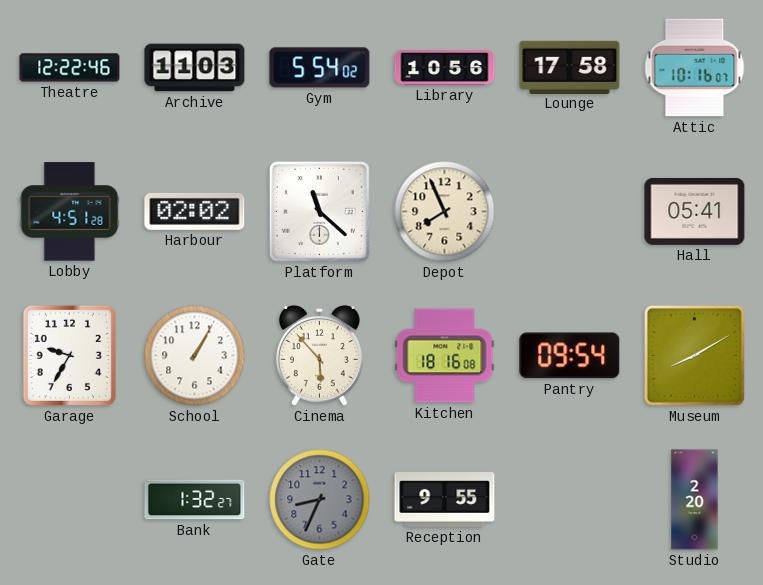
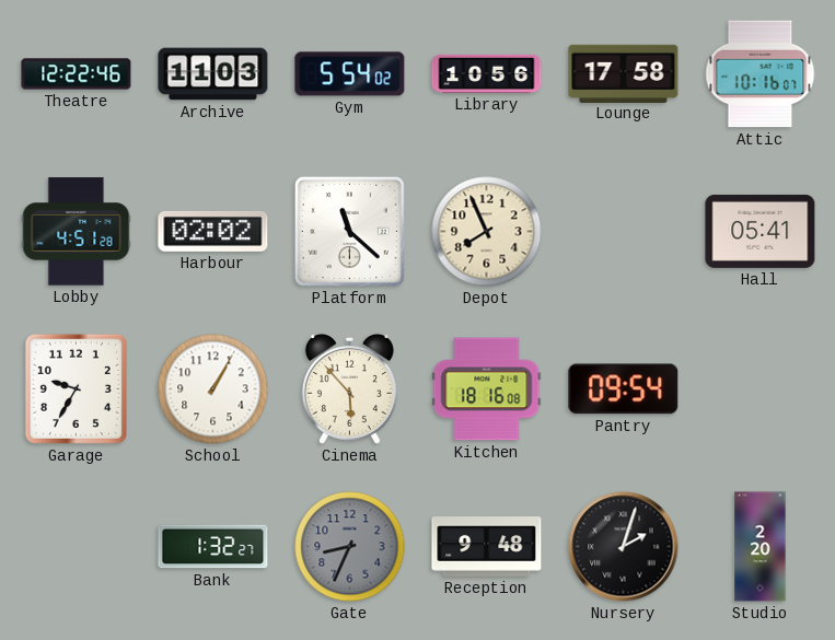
Museum: 8:10 -> none (694, 355)
Reception: 9:55 -> 9:48 (487, 547)
Nursery: none -> 2:03 (624, 547)
